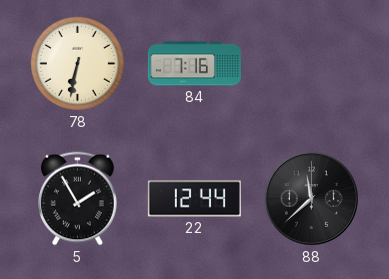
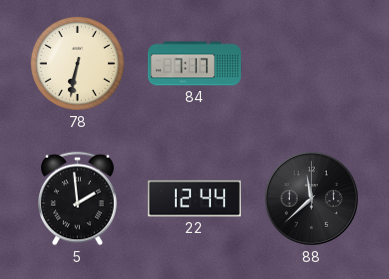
84: 7:16 -> 7:17 (194, 64)
5: 1:55 -> 1:59 (78, 199)
